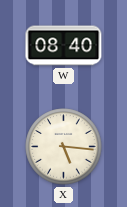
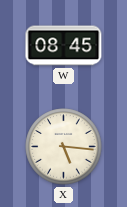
W: 08:40 -> 08:45 (64, 46)
